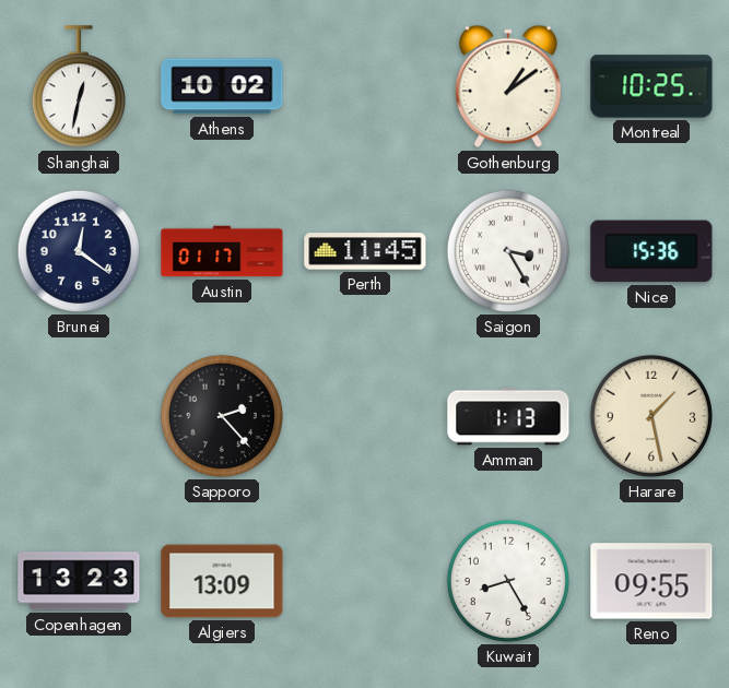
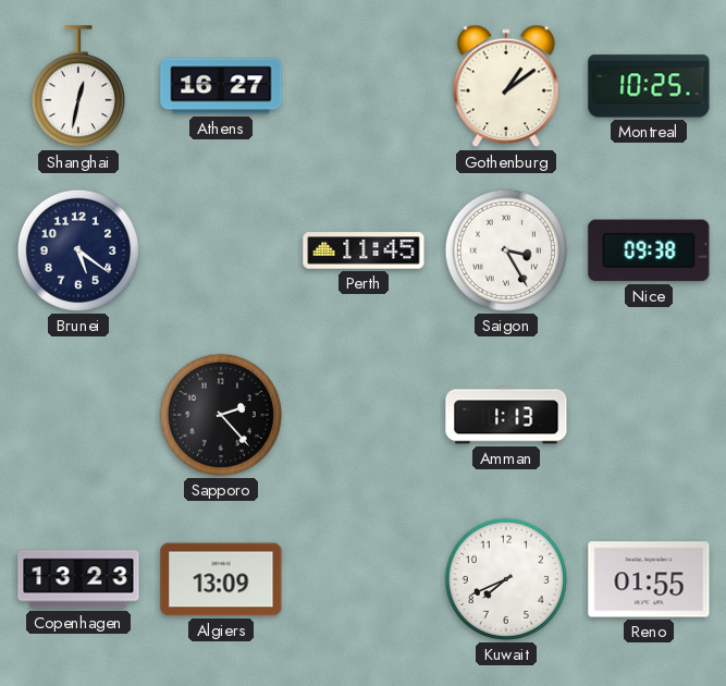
Athens: 10:02 -> 16:27 (221, 86)
Brunei: 12:21 -> 5:21 (78, 250)
Austin: 01:17 -> none (222, 251)
Nice: 15:36 -> 09:38 (649, 250)
Harare: 1:28 -> none (651, 416)
Kuwait: 8:25 -> 7:41 (506, 579)
Reno: 09:55 -> 01:55 (649, 579)
